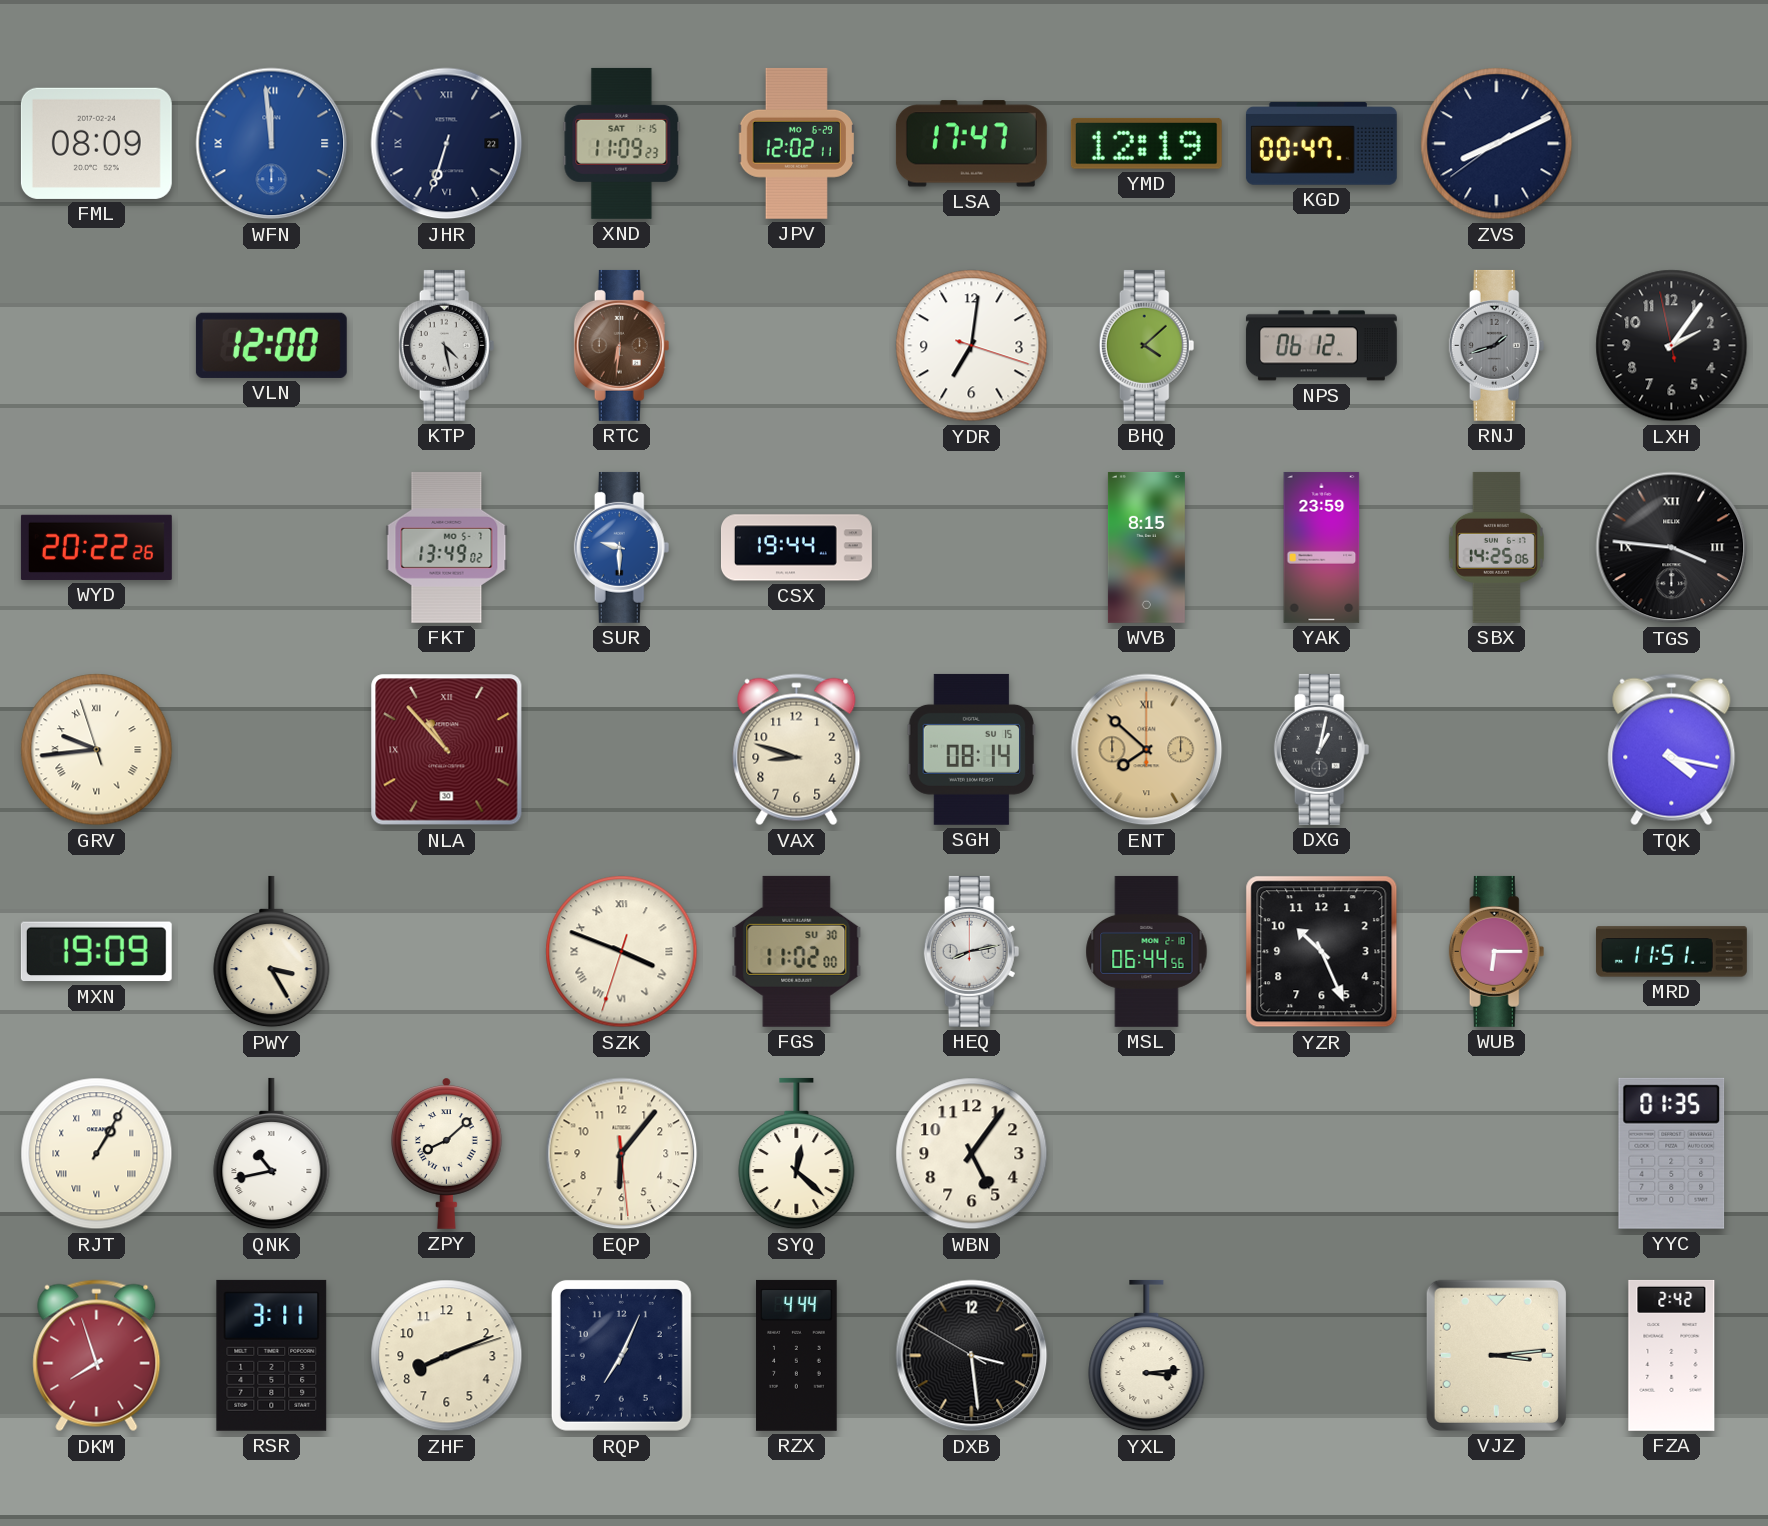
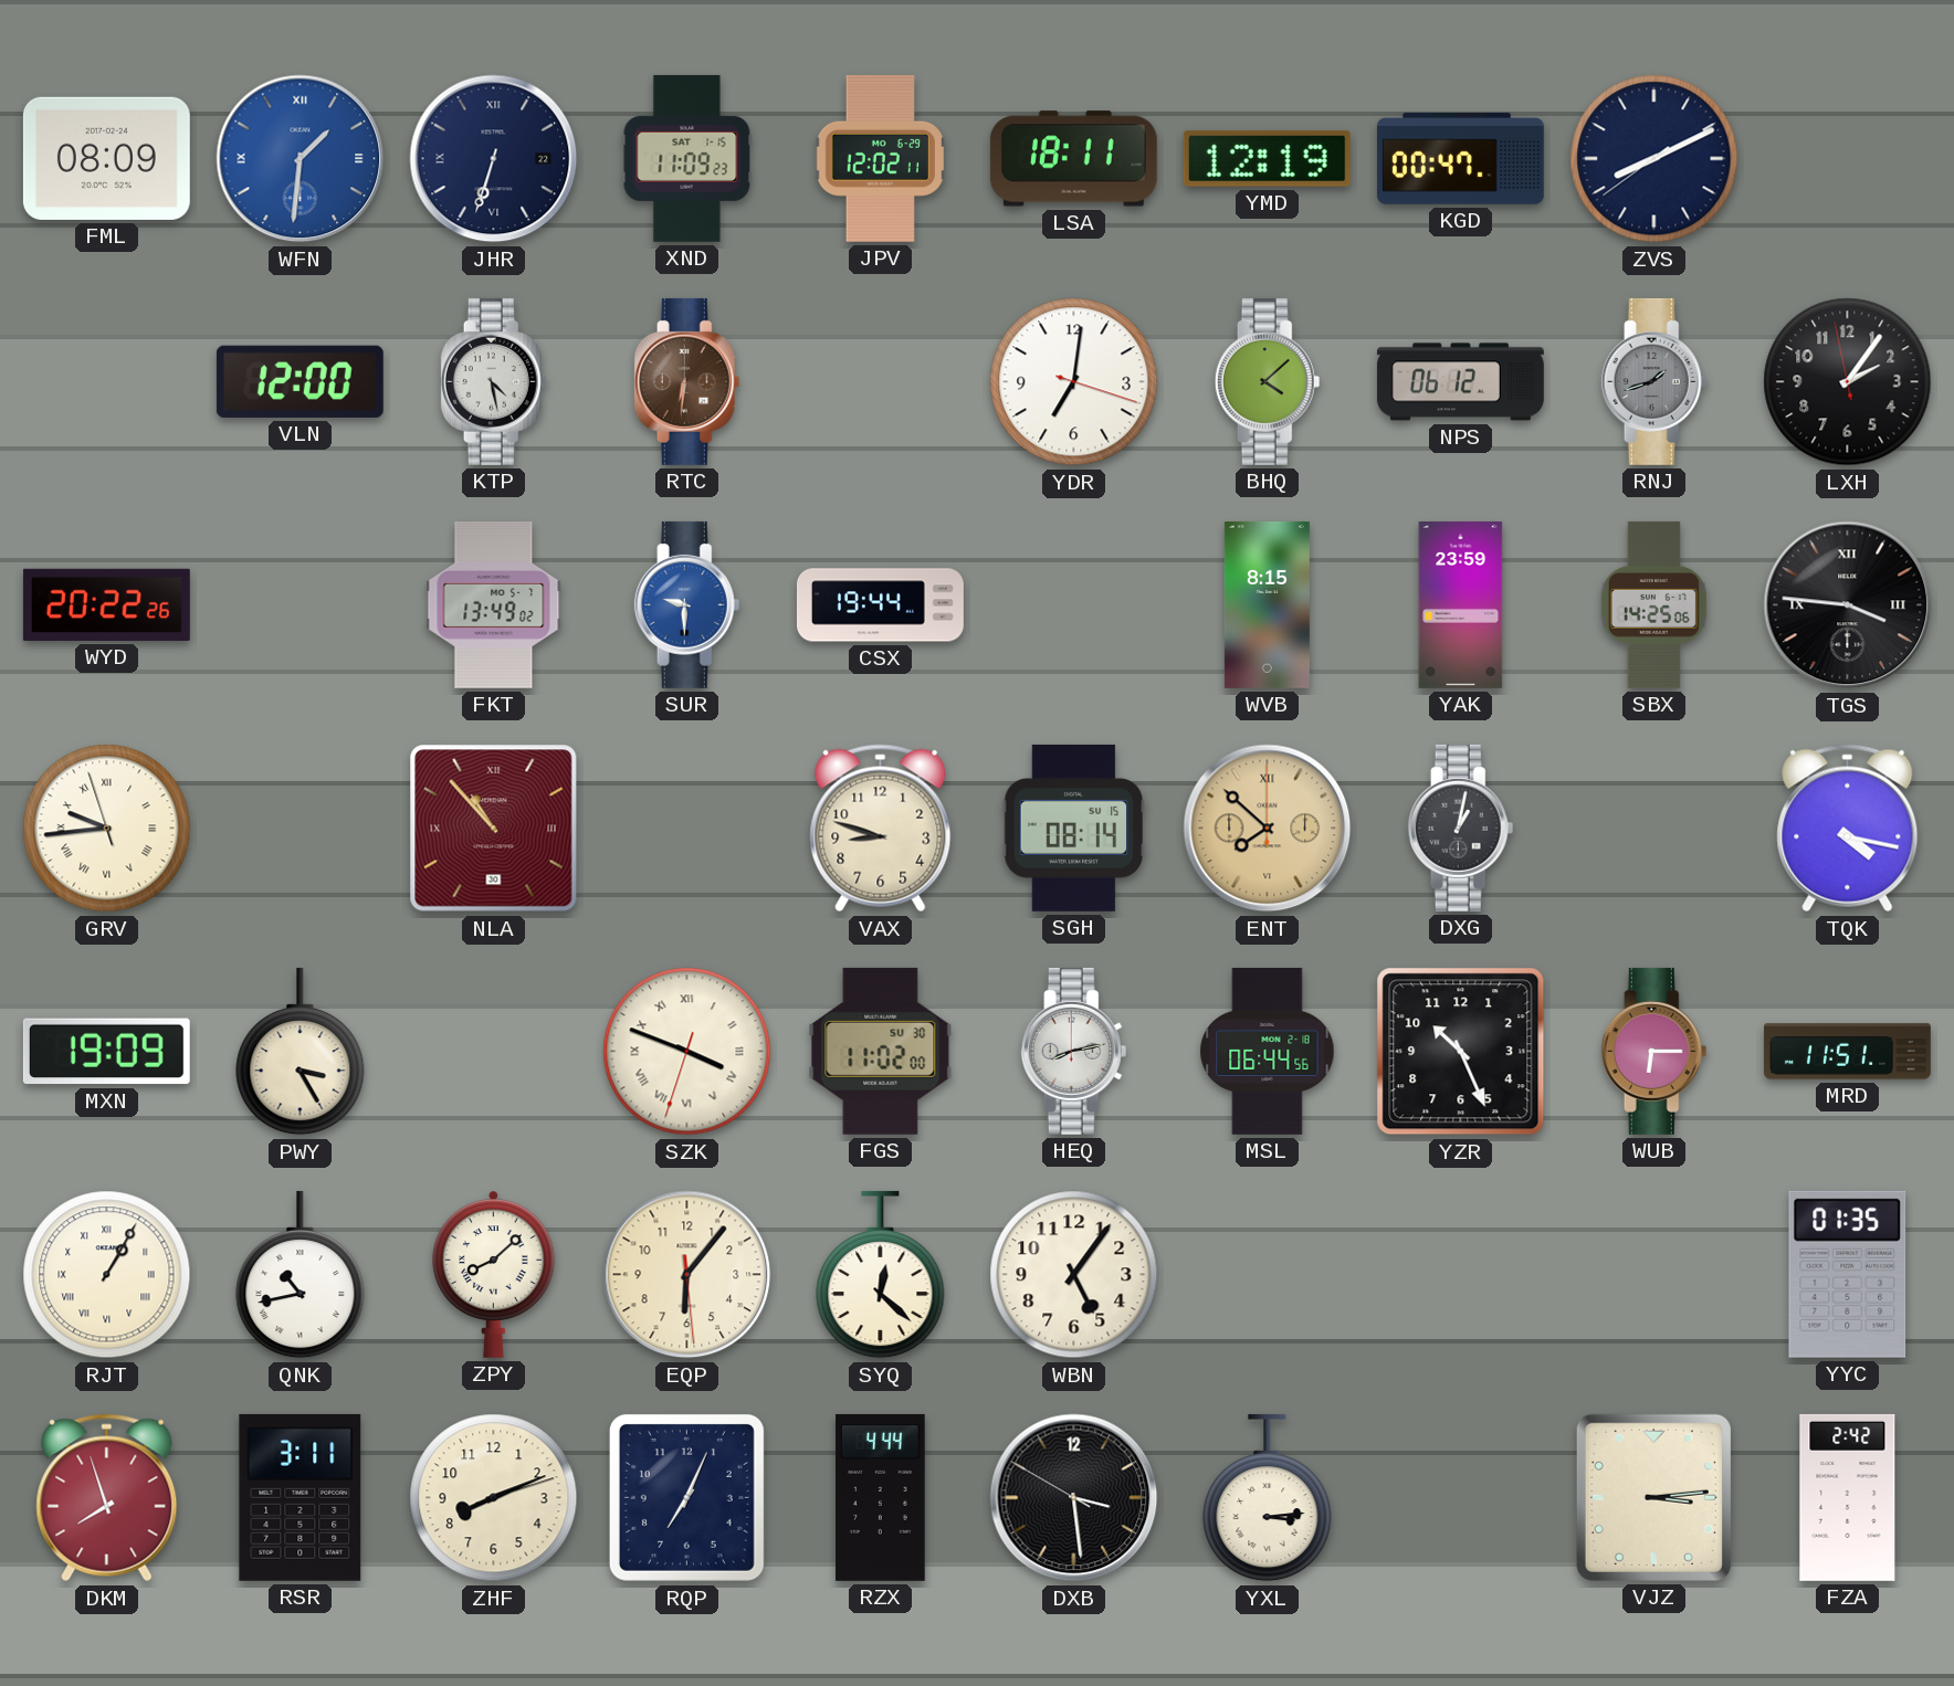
WFN: 11:59 -> 1:31 (301, 159)
LSA: 17:47 -> 18:11 (1073, 159)
